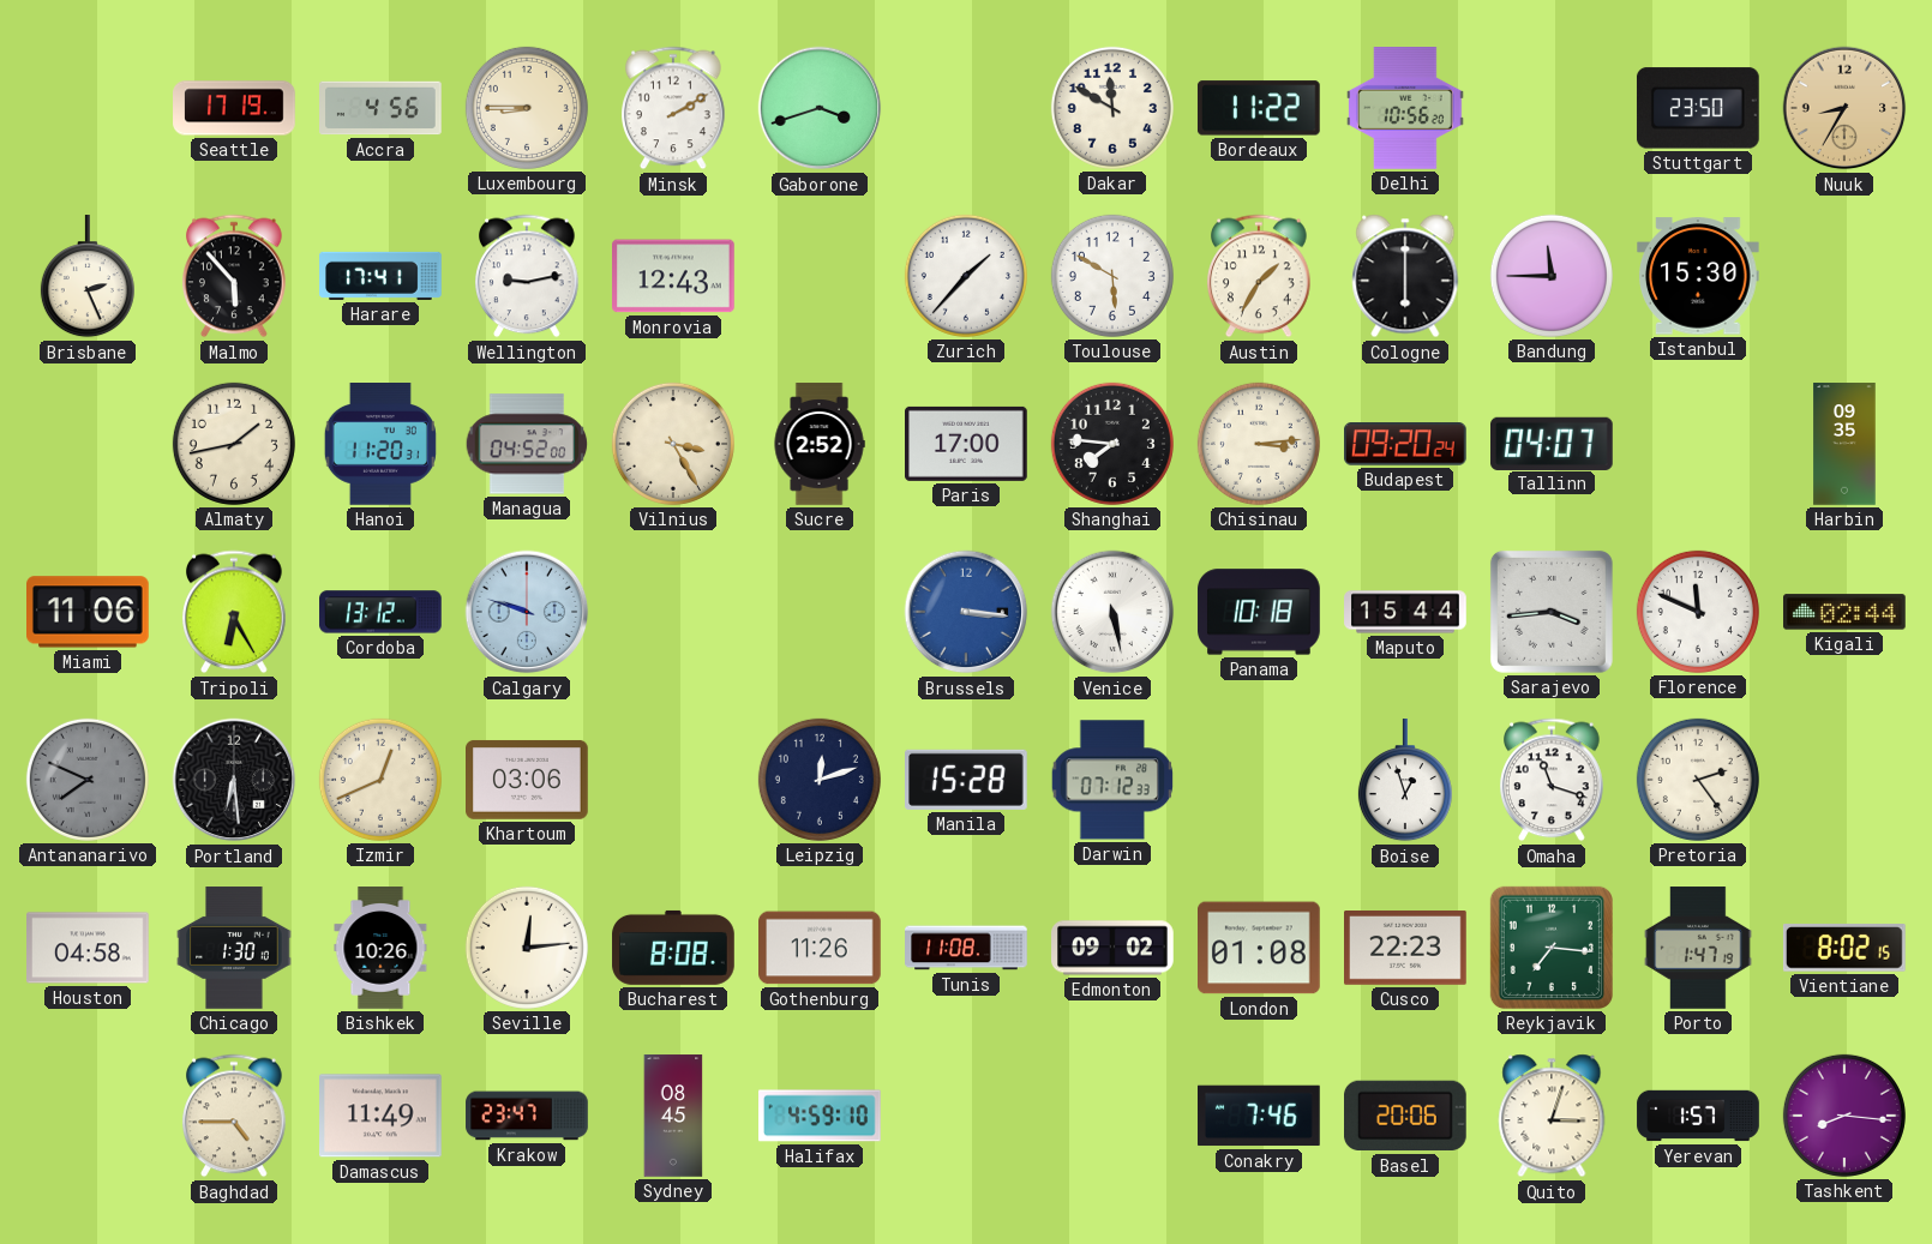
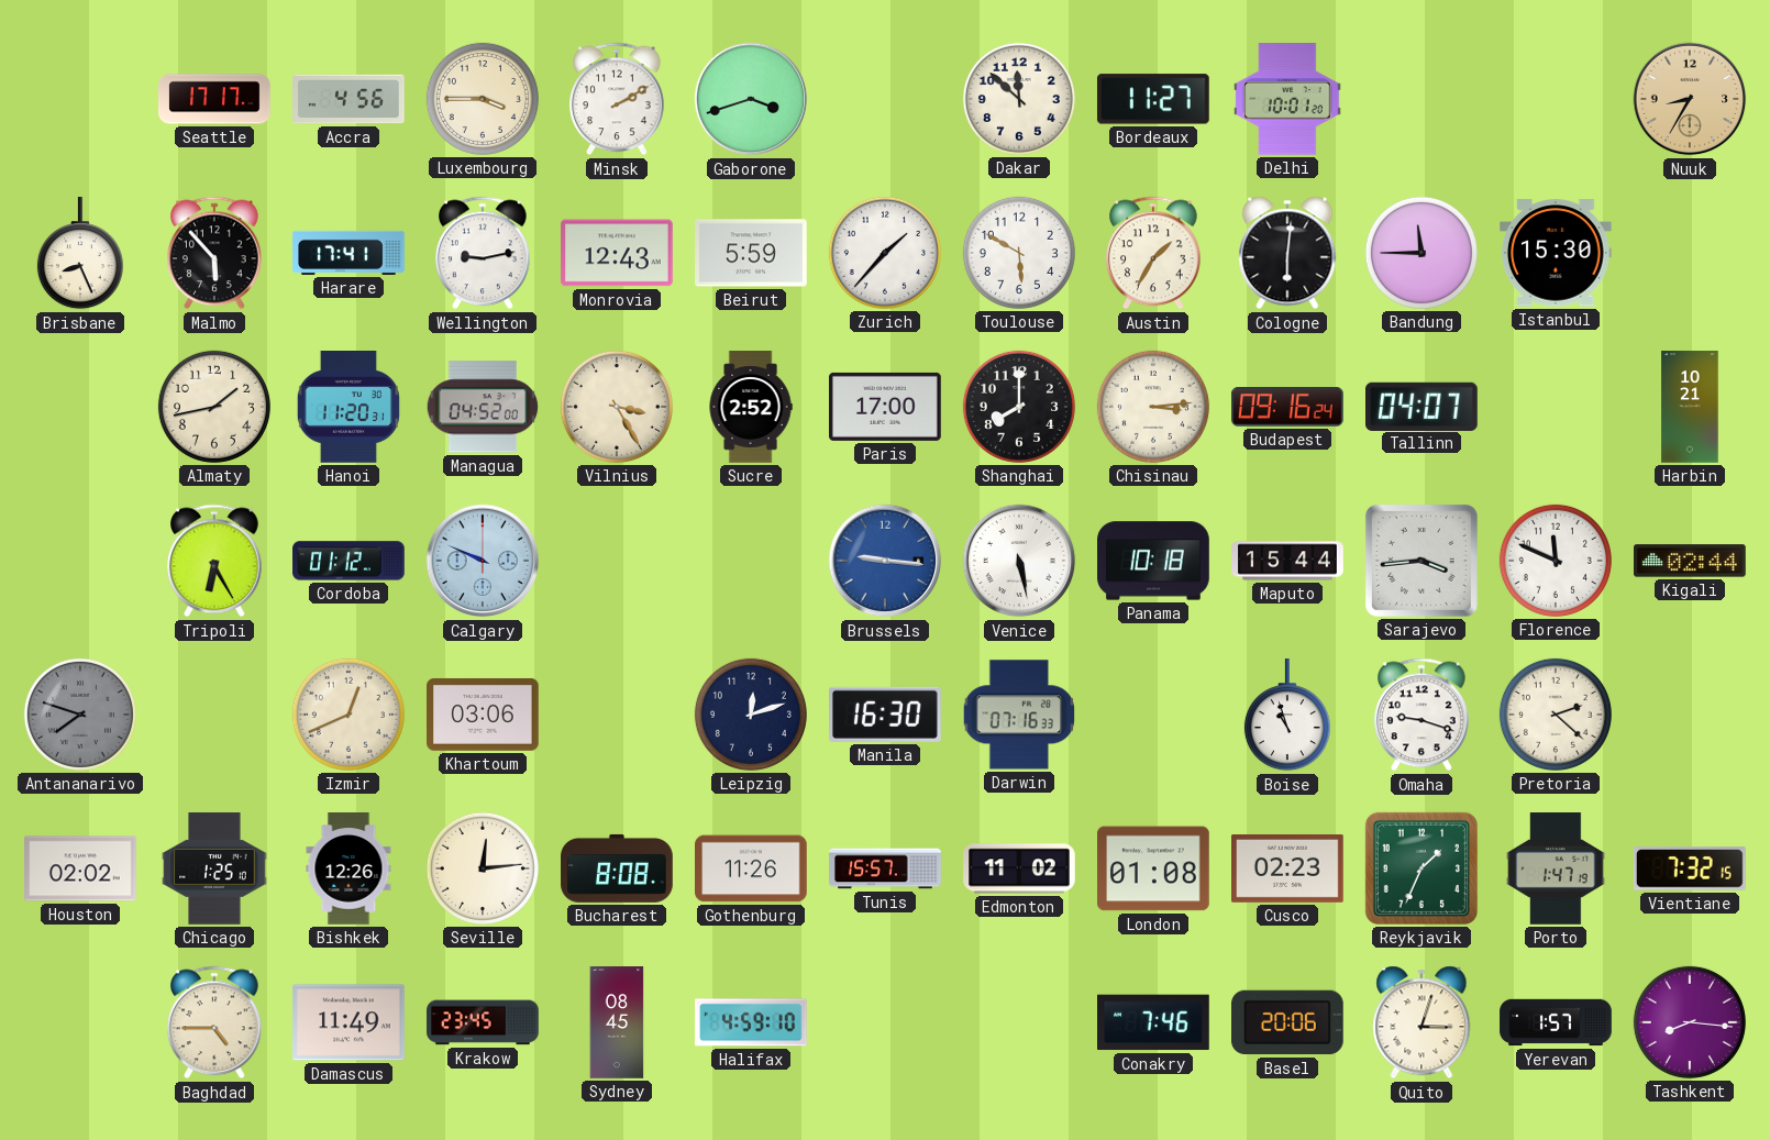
Seattle: 17:19 -> 17:17 (214, 99)
Luxembourg: 8:45 -> 3:45 (483, 99)
Dakar: 11:50 -> 11:52 (1019, 99)
Bordeaux: 11:22 -> 11:27 (1153, 99)
Delhi: 10:56 -> 10:01 (1287, 100)
Stuttgart: 23:50 -> none (1698, 108)
Brisbane: 2:26 -> 8:26 (80, 254)
Beirut: none -> 5:59 (752, 253)
Cologne: 6:00 -> 6:01 (1287, 253)
Shanghai: 7:46 -> 8:00 (1019, 407)
Budapest: 09:20 -> 09:16 (1288, 408)
Harbin: 09:35 -> 10:21 (1690, 407)
Miami: 11:06 -> none (89, 612)
Cordoba: 13:12 -> 01:12 (349, 561)
Calgary: 9:48 -> 9:49 (483, 561)
Brussels: 3:16 -> 9:16 (885, 561)
Antananarivo: 7:49 -> 7:48 (80, 715)
Portland: 6:29 -> none (234, 780)
Manila: 15:28 -> 16:30 (886, 715)
Darwin: 07:12 -> 07:16 (1019, 715)
Boise: 12:57 -> 10:57 (1287, 716)
Omaha: 11:18 -> 9:18 (1423, 715)
Pretoria: 2:24 -> 2:22 (1556, 715)
Houston: 04:58 -> 02:02 (81, 868)
Chicago: 1:30 -> 1:25 (214, 868)
Bishkek: 10:26 -> 12:26 (349, 868)
Tunis: 11:08 -> 15:57 (885, 868)
Edmonton: 09:02 -> 11:02 (1019, 868)
Cusco: 22:23 -> 02:23 (1287, 870)
Reykjavik: 7:16 -> 1:34 (1421, 868)
Vientiane: 8:02 -> 7:32 (1690, 868)
Krakow: 23:47 -> 23:45 (483, 1022)
